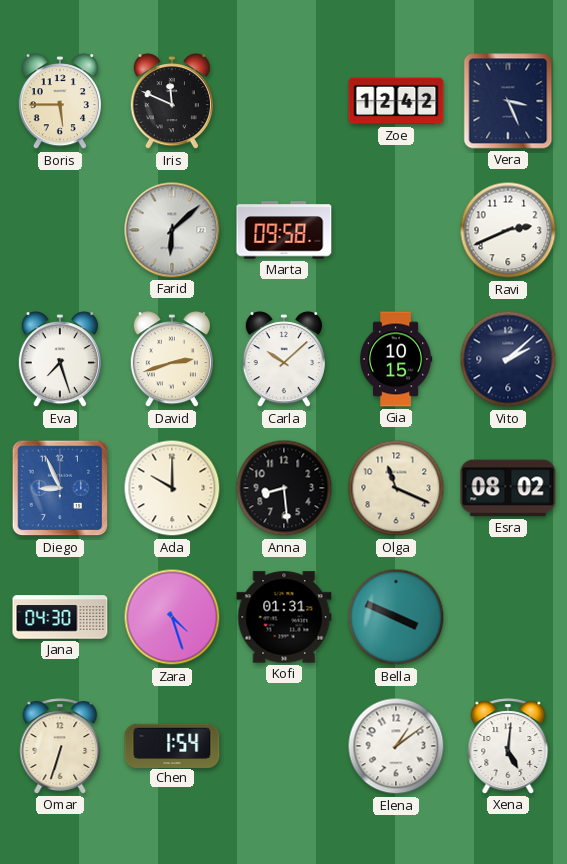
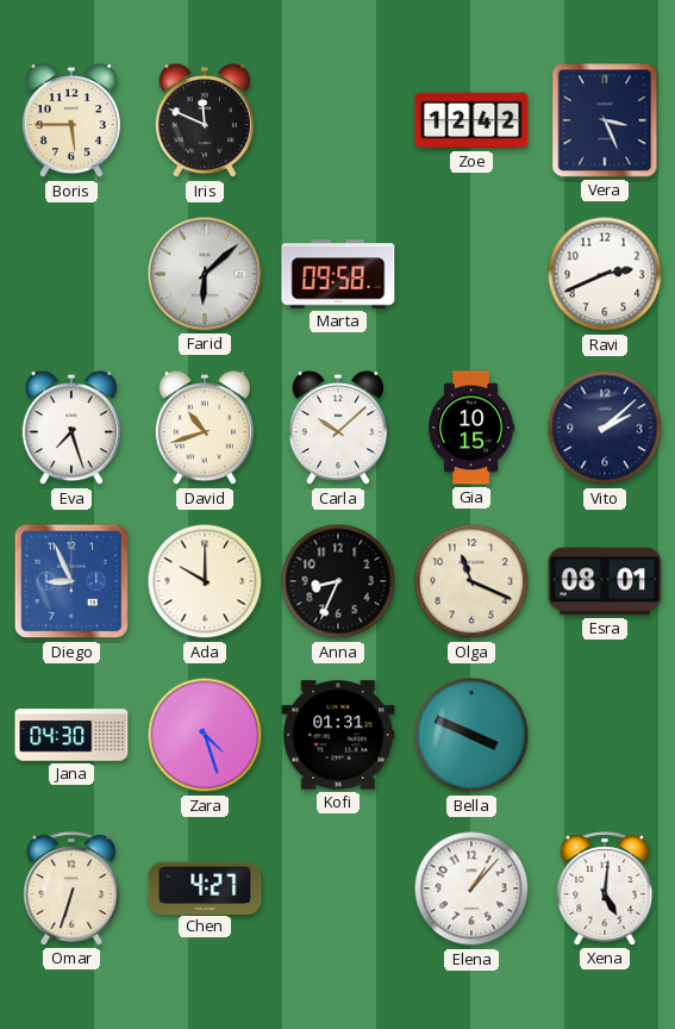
David: 2:42 -> 10:42 (205, 429)
Anna: 8:29 -> 8:34 (338, 581)
Esra: 08:02 -> 08:01 (605, 581)
Chen: 1:54 -> 4:27 (205, 887)
Elena: 1:09 -> 1:07 (471, 888)
